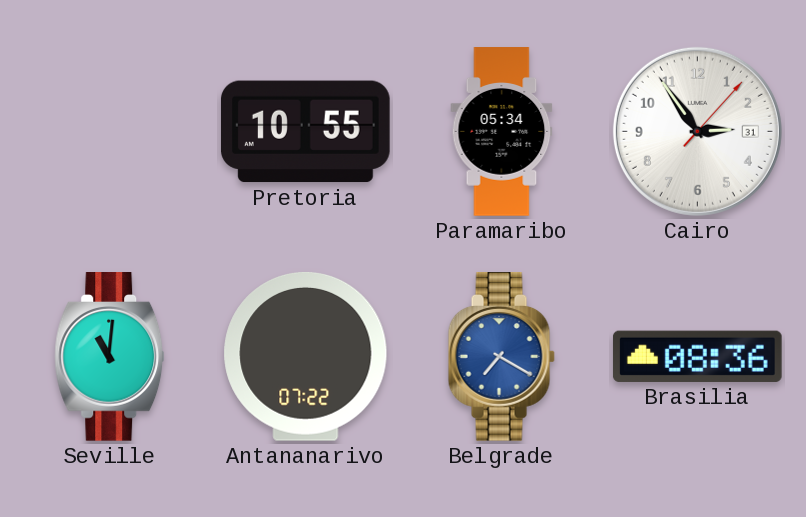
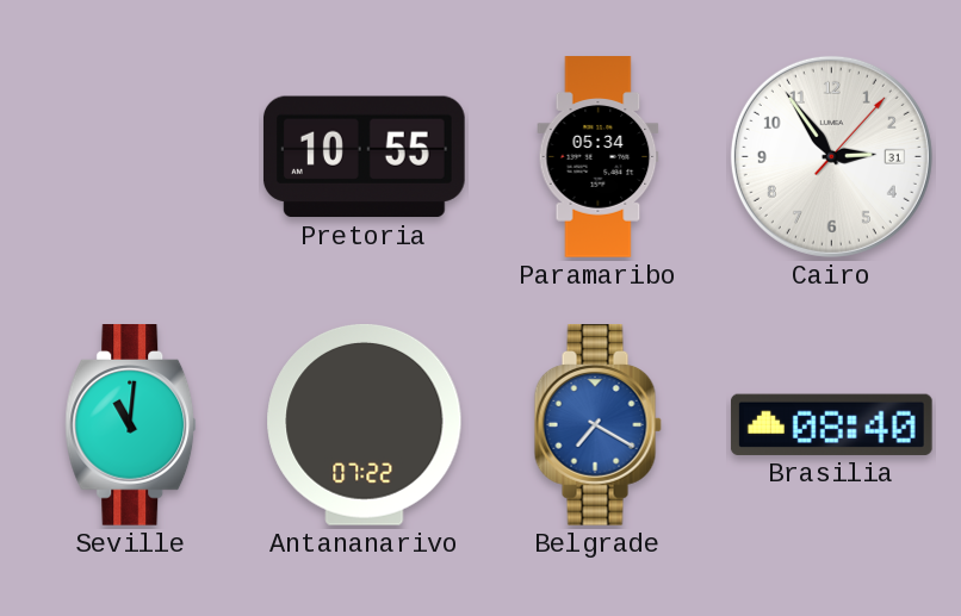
Brasilia: 08:36 -> 08:40 (831, 424)
